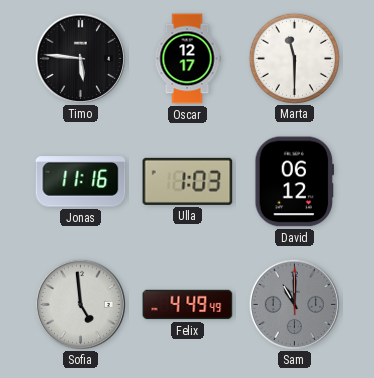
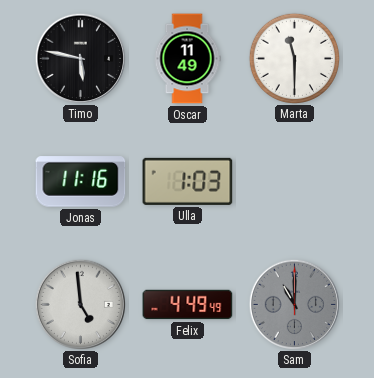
Timo: 5:46 -> 5:47 (80, 58)
Oscar: 12:17 -> 11:49 (187, 59)
David: 06:12 -> none (295, 182)
